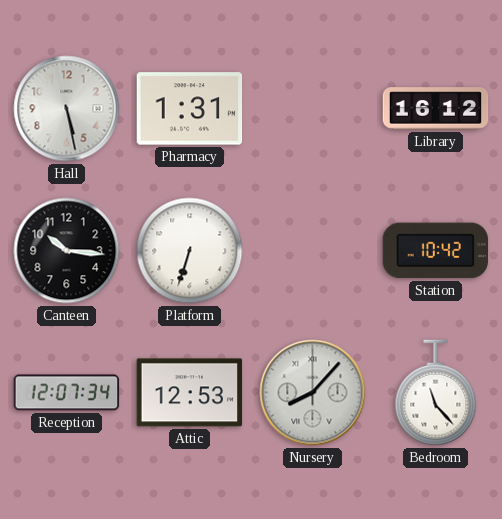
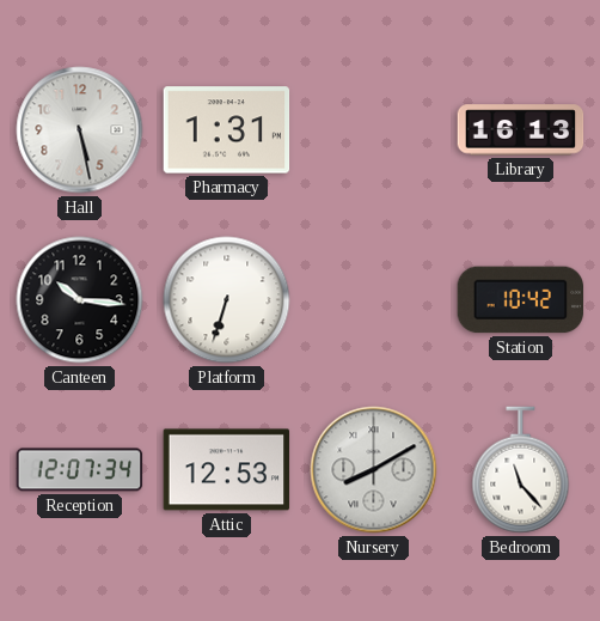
Library: 16:12 -> 16:13 (521, 130)
Nursery: 8:07 -> 8:10 (374, 470)
